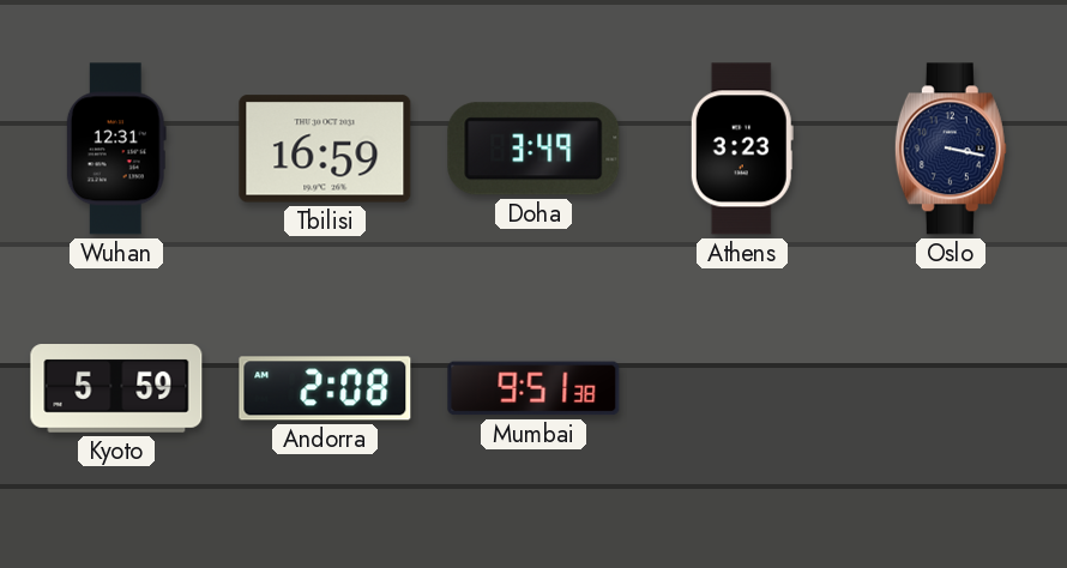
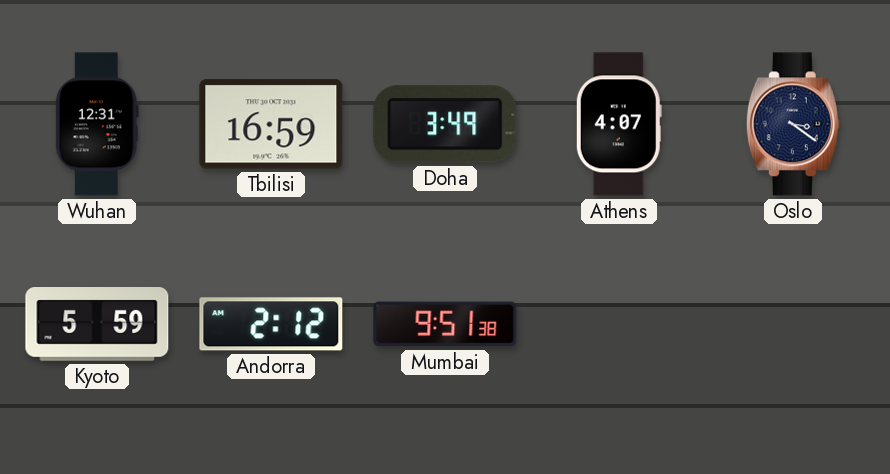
Athens: 3:23 -> 4:07 (619, 124)
Oslo: 3:17 -> 3:21 (793, 124)
Andorra: 2:08 -> 2:12 (271, 324)
